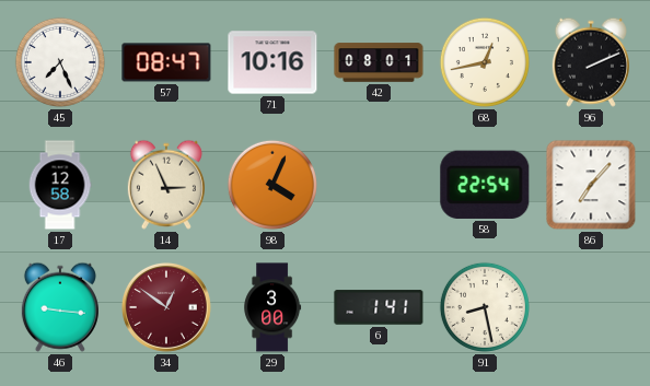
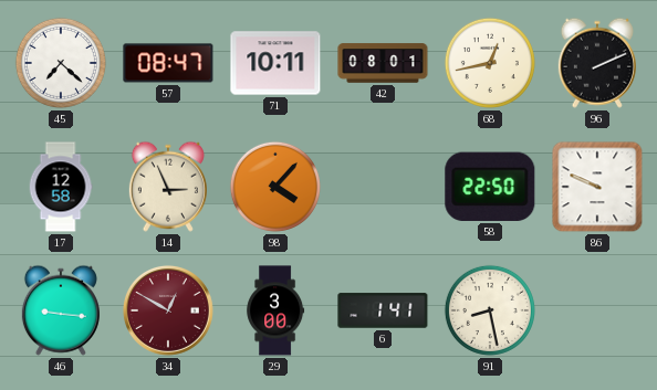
45: 7:26 -> 7:22 (61, 63)
71: 10:16 -> 10:11 (275, 63)
98: 4:04 -> 4:07 (275, 187)
58: 22:54 -> 22:50 (490, 187)
86: 7:07 -> 9:49 (597, 187)
34: 12:51 -> 12:50 (168, 310)
